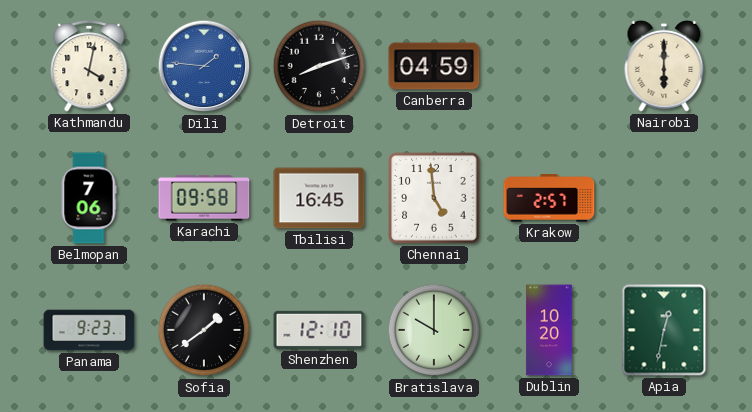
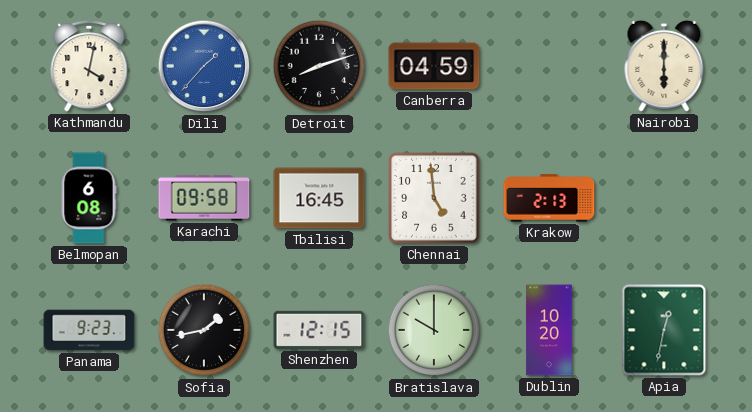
Dili: 1:46 -> 1:37 (204, 66)
Belmopan: 7:06 -> 6:08 (89, 198)
Krakow: 2:57 -> 2:13 (549, 198)
Sofia: 1:39 -> 1:43 (204, 330)
Shenzhen: 12:10 -> 12:15 (319, 330)
